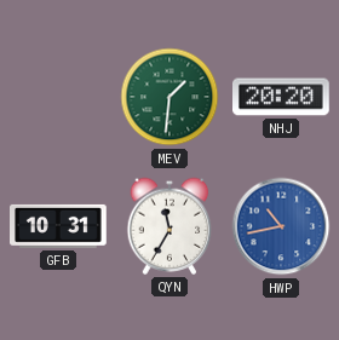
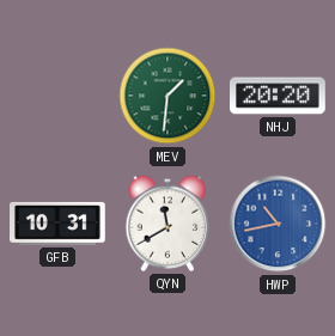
QYN: 11:35 -> 11:40 (167, 224)
